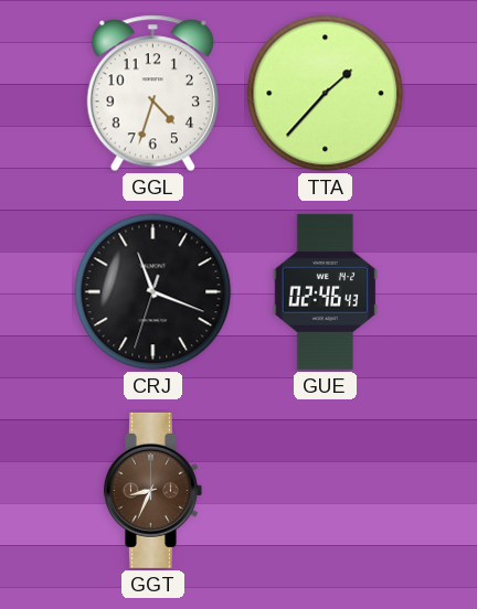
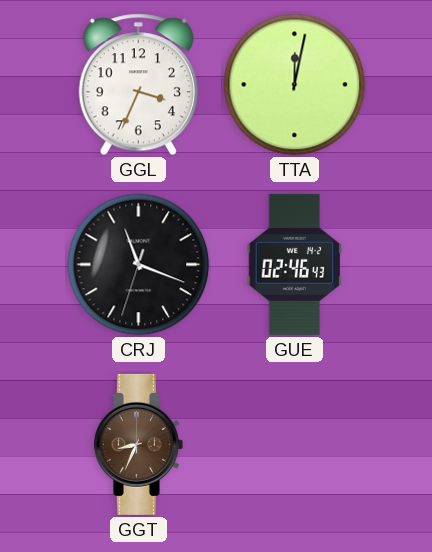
GGL: 4:33 -> 3:34 (138, 85)
TTA: 1:37 -> 12:02 (295, 85)
